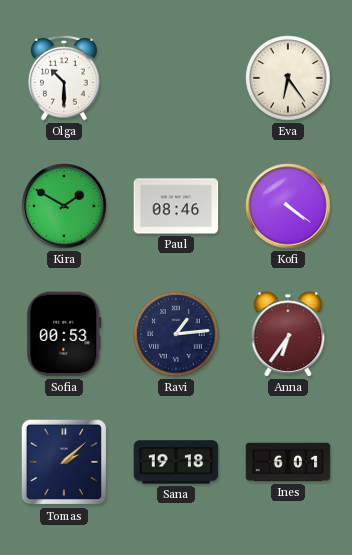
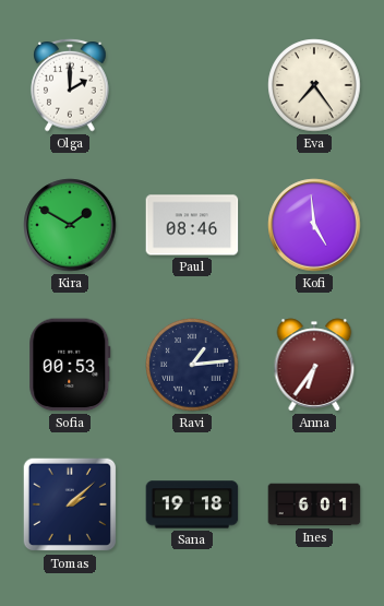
Olga: 10:30 -> 2:00 (70, 85)
Eva: 6:24 -> 7:24 (314, 85)
Kofi: 4:21 -> 4:59 (314, 225)
